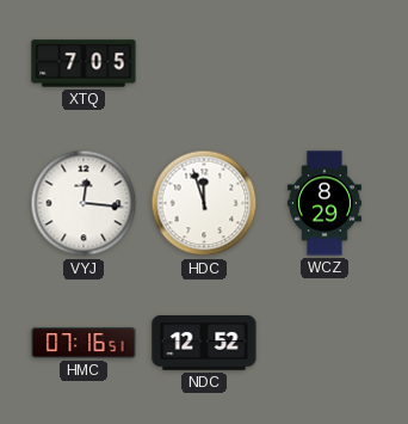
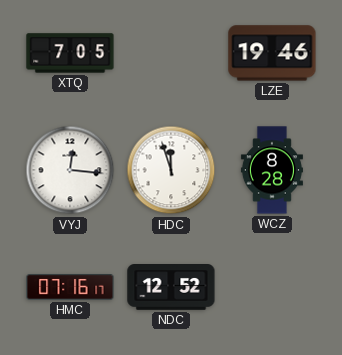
LZE: none -> 19:46 (272, 53)
WCZ: 8:29 -> 8:28 (272, 170)
HMC: 07:16:51 -> 07:16:17 (70, 287)
